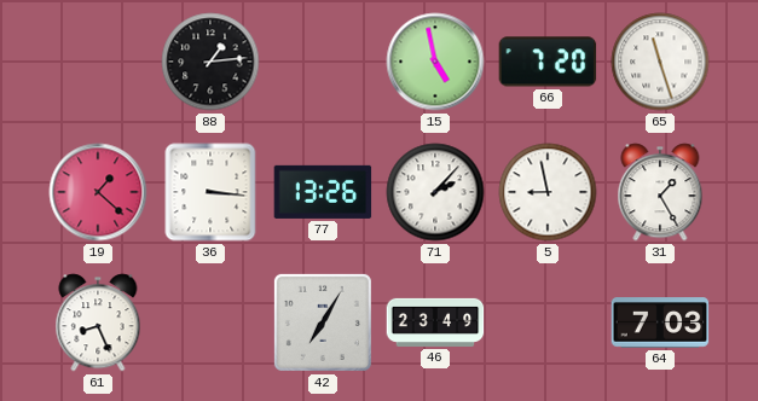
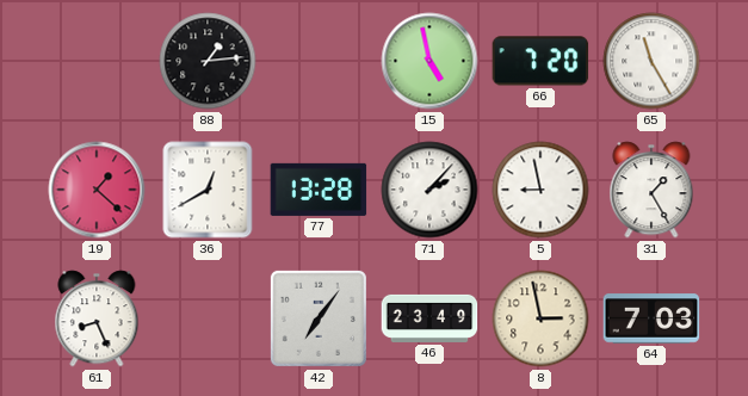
65: 11:27 -> 11:25 (651, 61)
36: 3:16 -> 12:40 (208, 190)
77: 13:26 -> 13:28 (319, 190)
42: 7:05 -> 7:06 (319, 318)
8: none -> 2:58 (540, 318)
